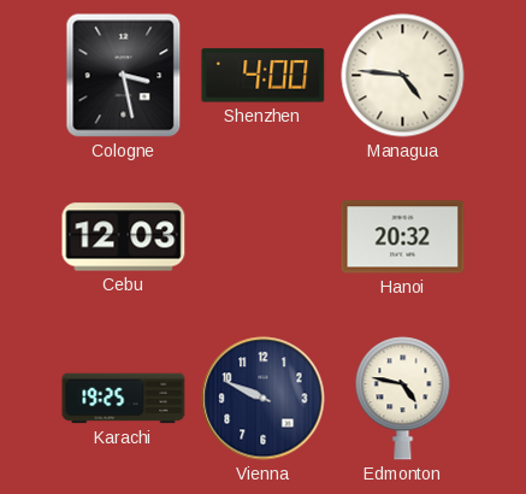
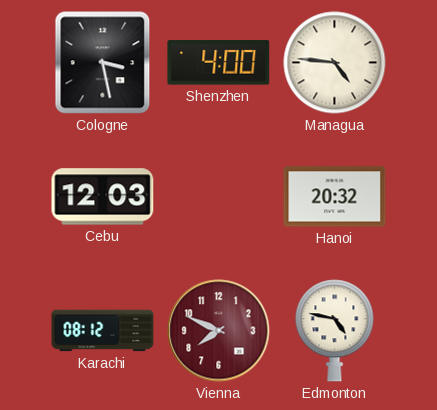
Karachi: 19:25 -> 08:12 (103, 331)
Vienna: 9:49 -> 7:49 (219, 331)
Vienna dial: navy -> burgundy (219, 331)
